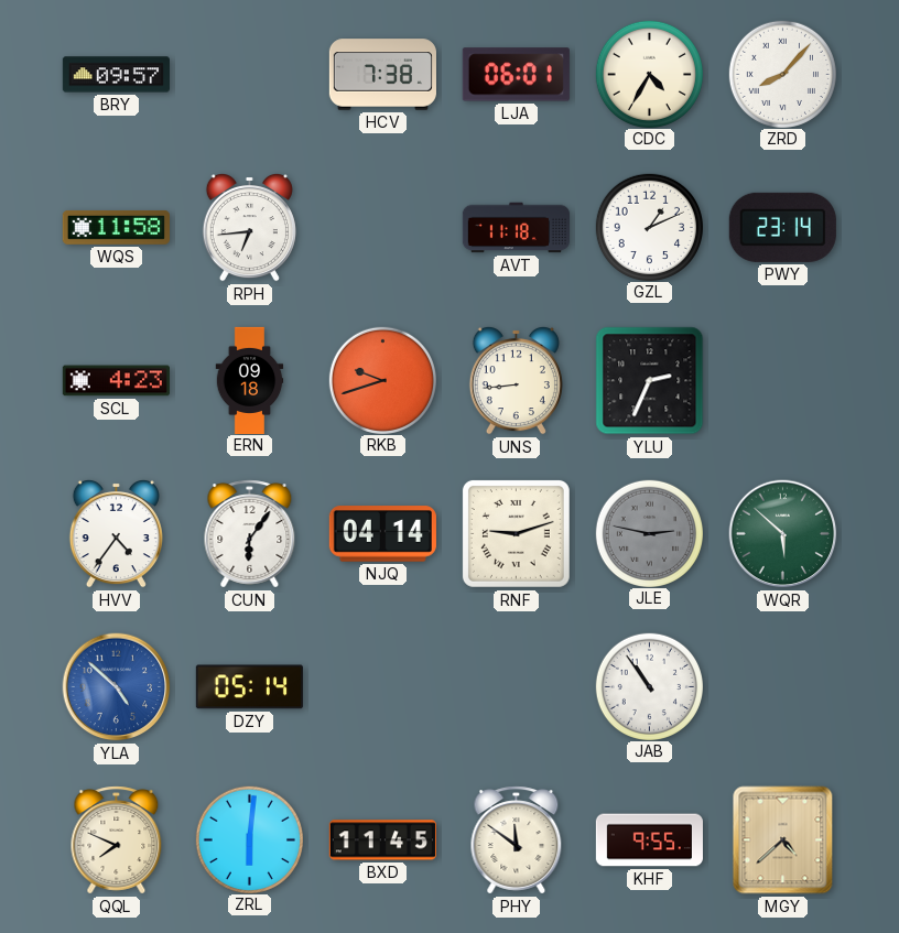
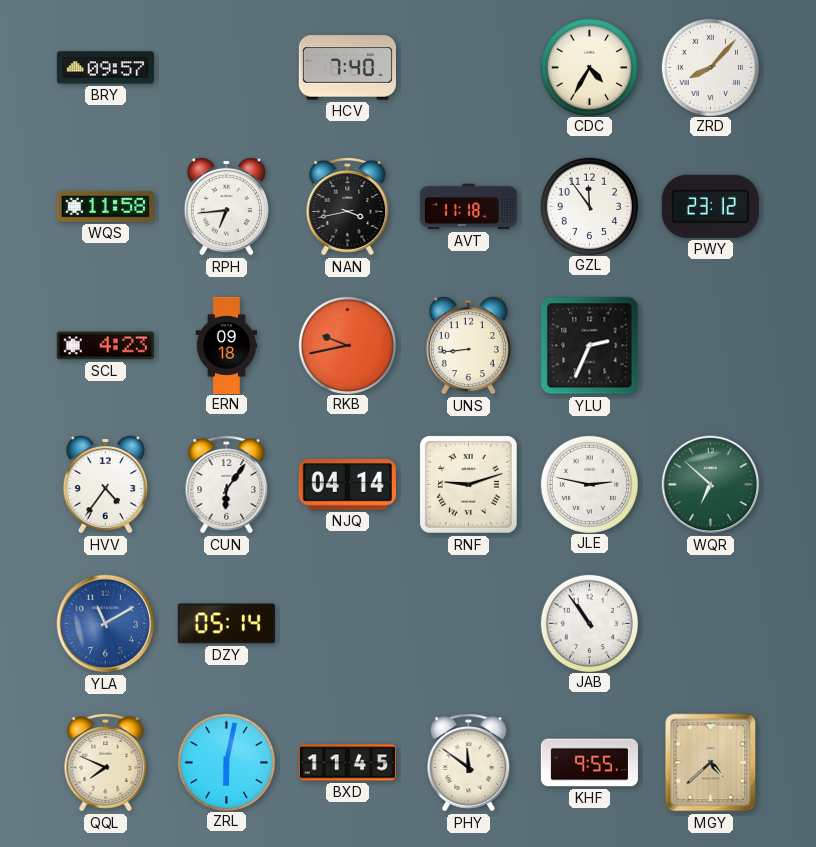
HCV: 7:38 -> 7:40 (347, 68)
LJA: 06:01 -> none (516, 75)
NAN: none -> 3:43 (348, 207)
GZL: 1:11 -> 11:54 (589, 206)
PWY: 23:14 -> 23:12 (710, 206)
RKB: 9:42 -> 9:43 (347, 345)
JLE dial: grey -> white (589, 484)
WQR: 5:52 -> 6:52 (711, 485)
YLA: 4:52 -> 11:10 (106, 624)
ZRL: 6:01 -> 6:02 (226, 762)
